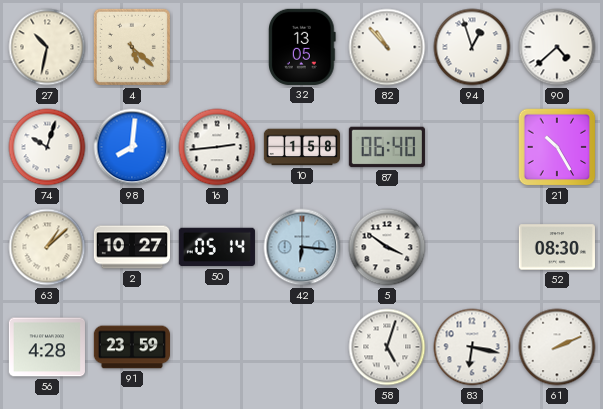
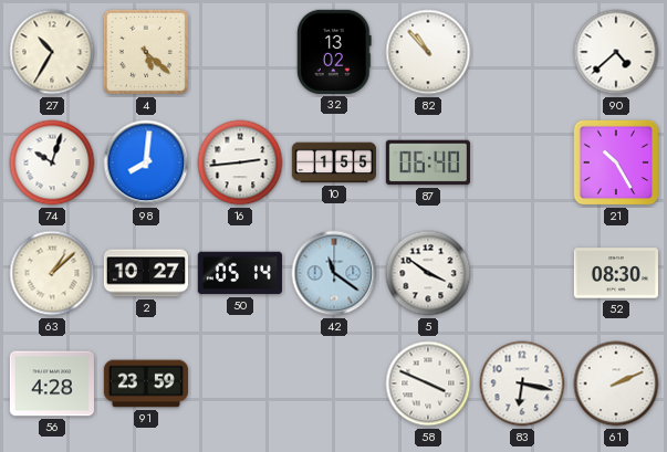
27: 10:32 -> 10:35 (52, 52)
32: 13:05 -> 13:02 (335, 52)
94: 12:57 -> none (472, 47)
10: 1:58 -> 1:55 (333, 162)
42: 6:16 -> 11:21 (334, 273)
58: 5:03 -> 3:49 (428, 383)
